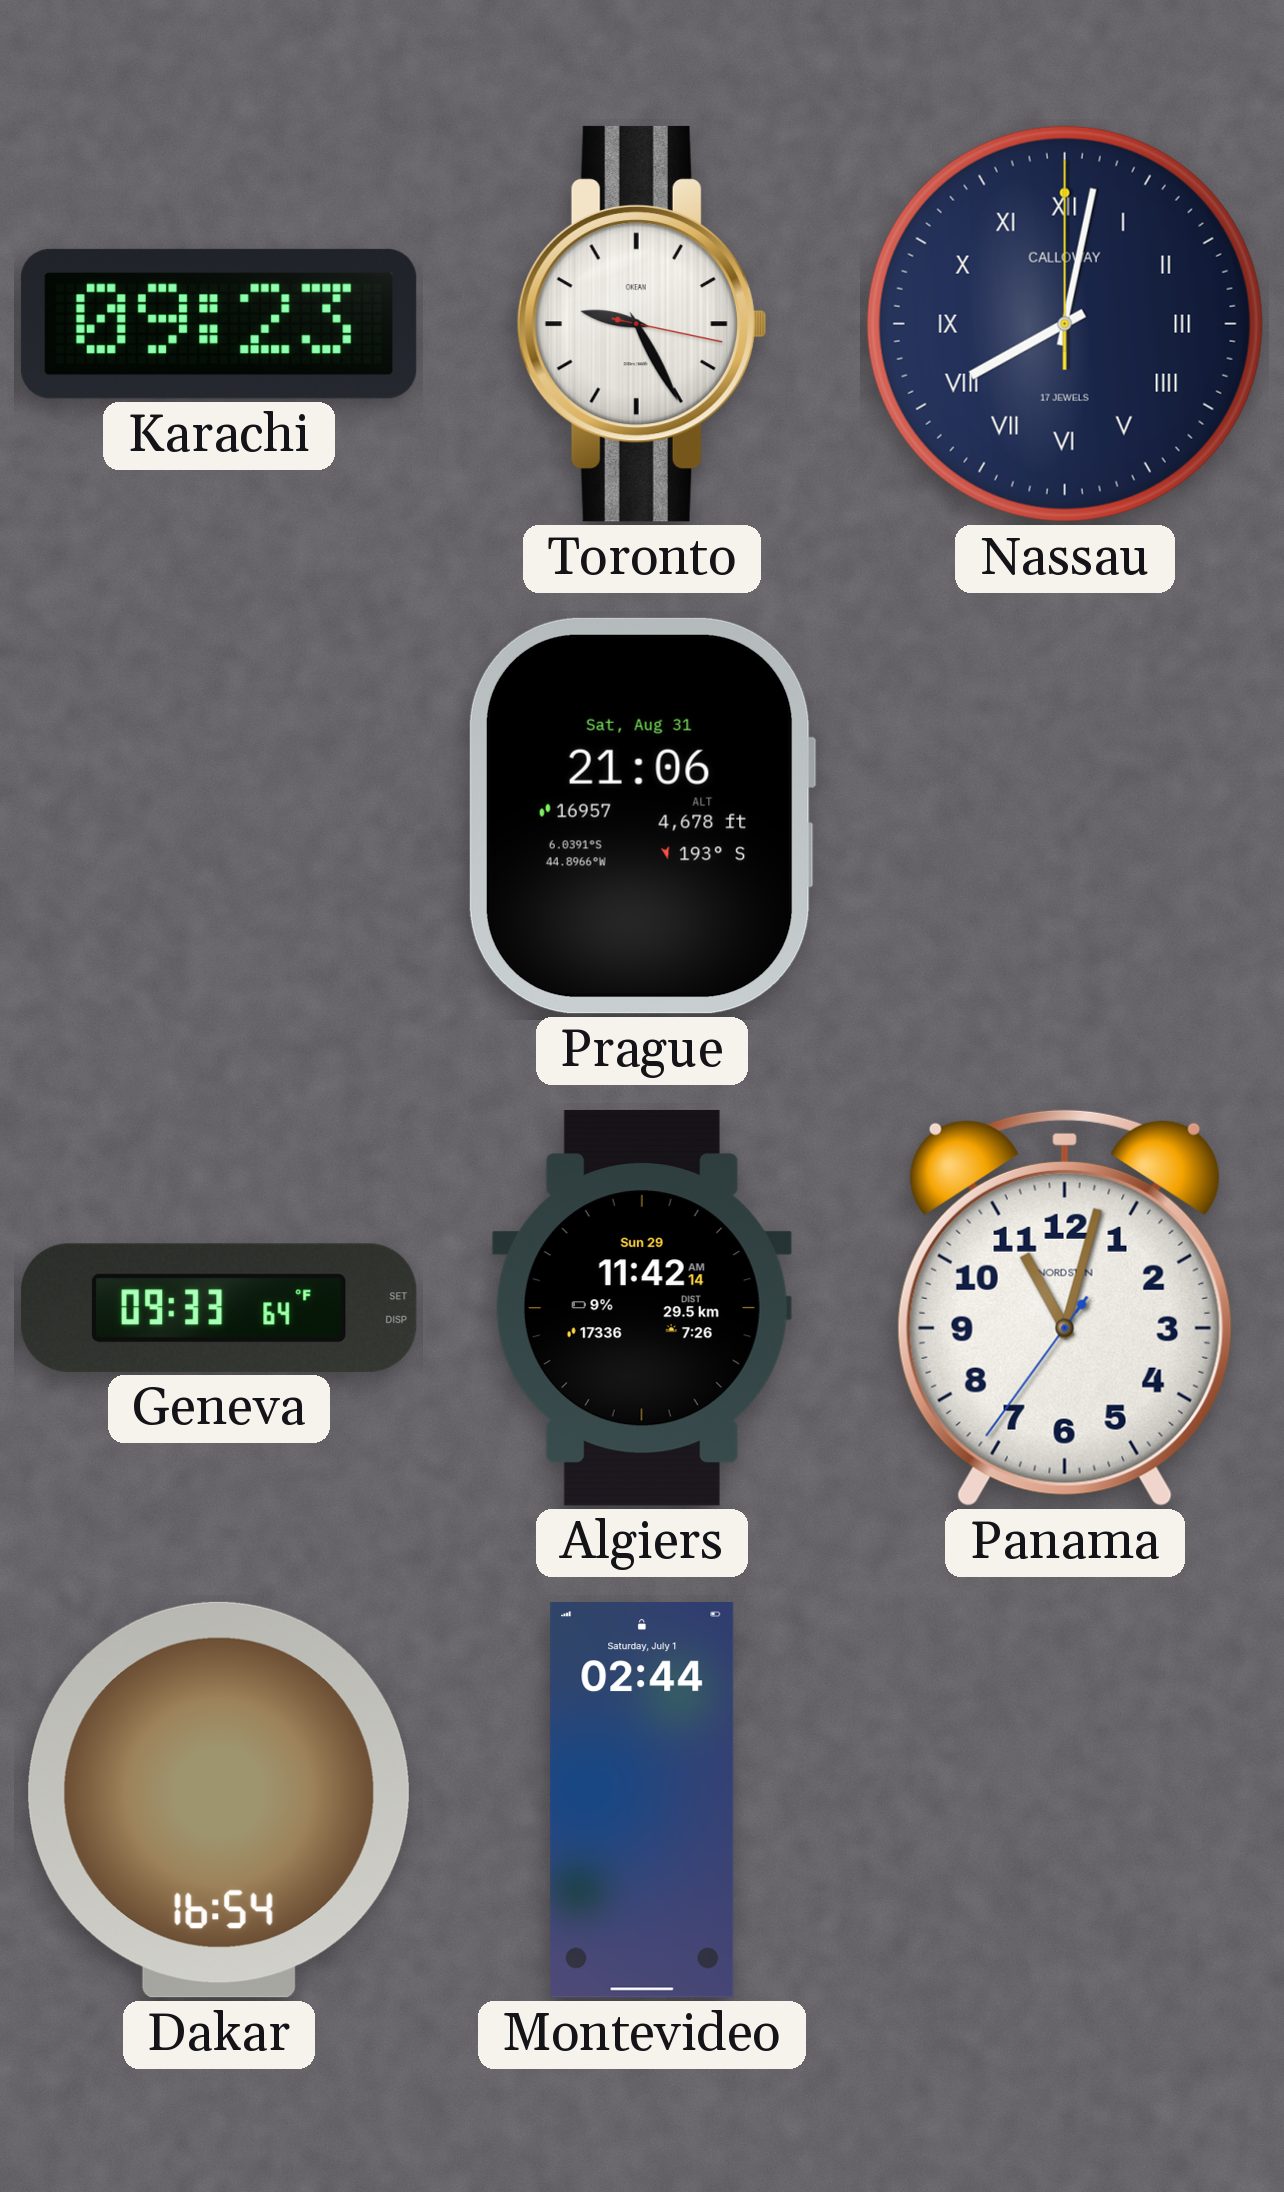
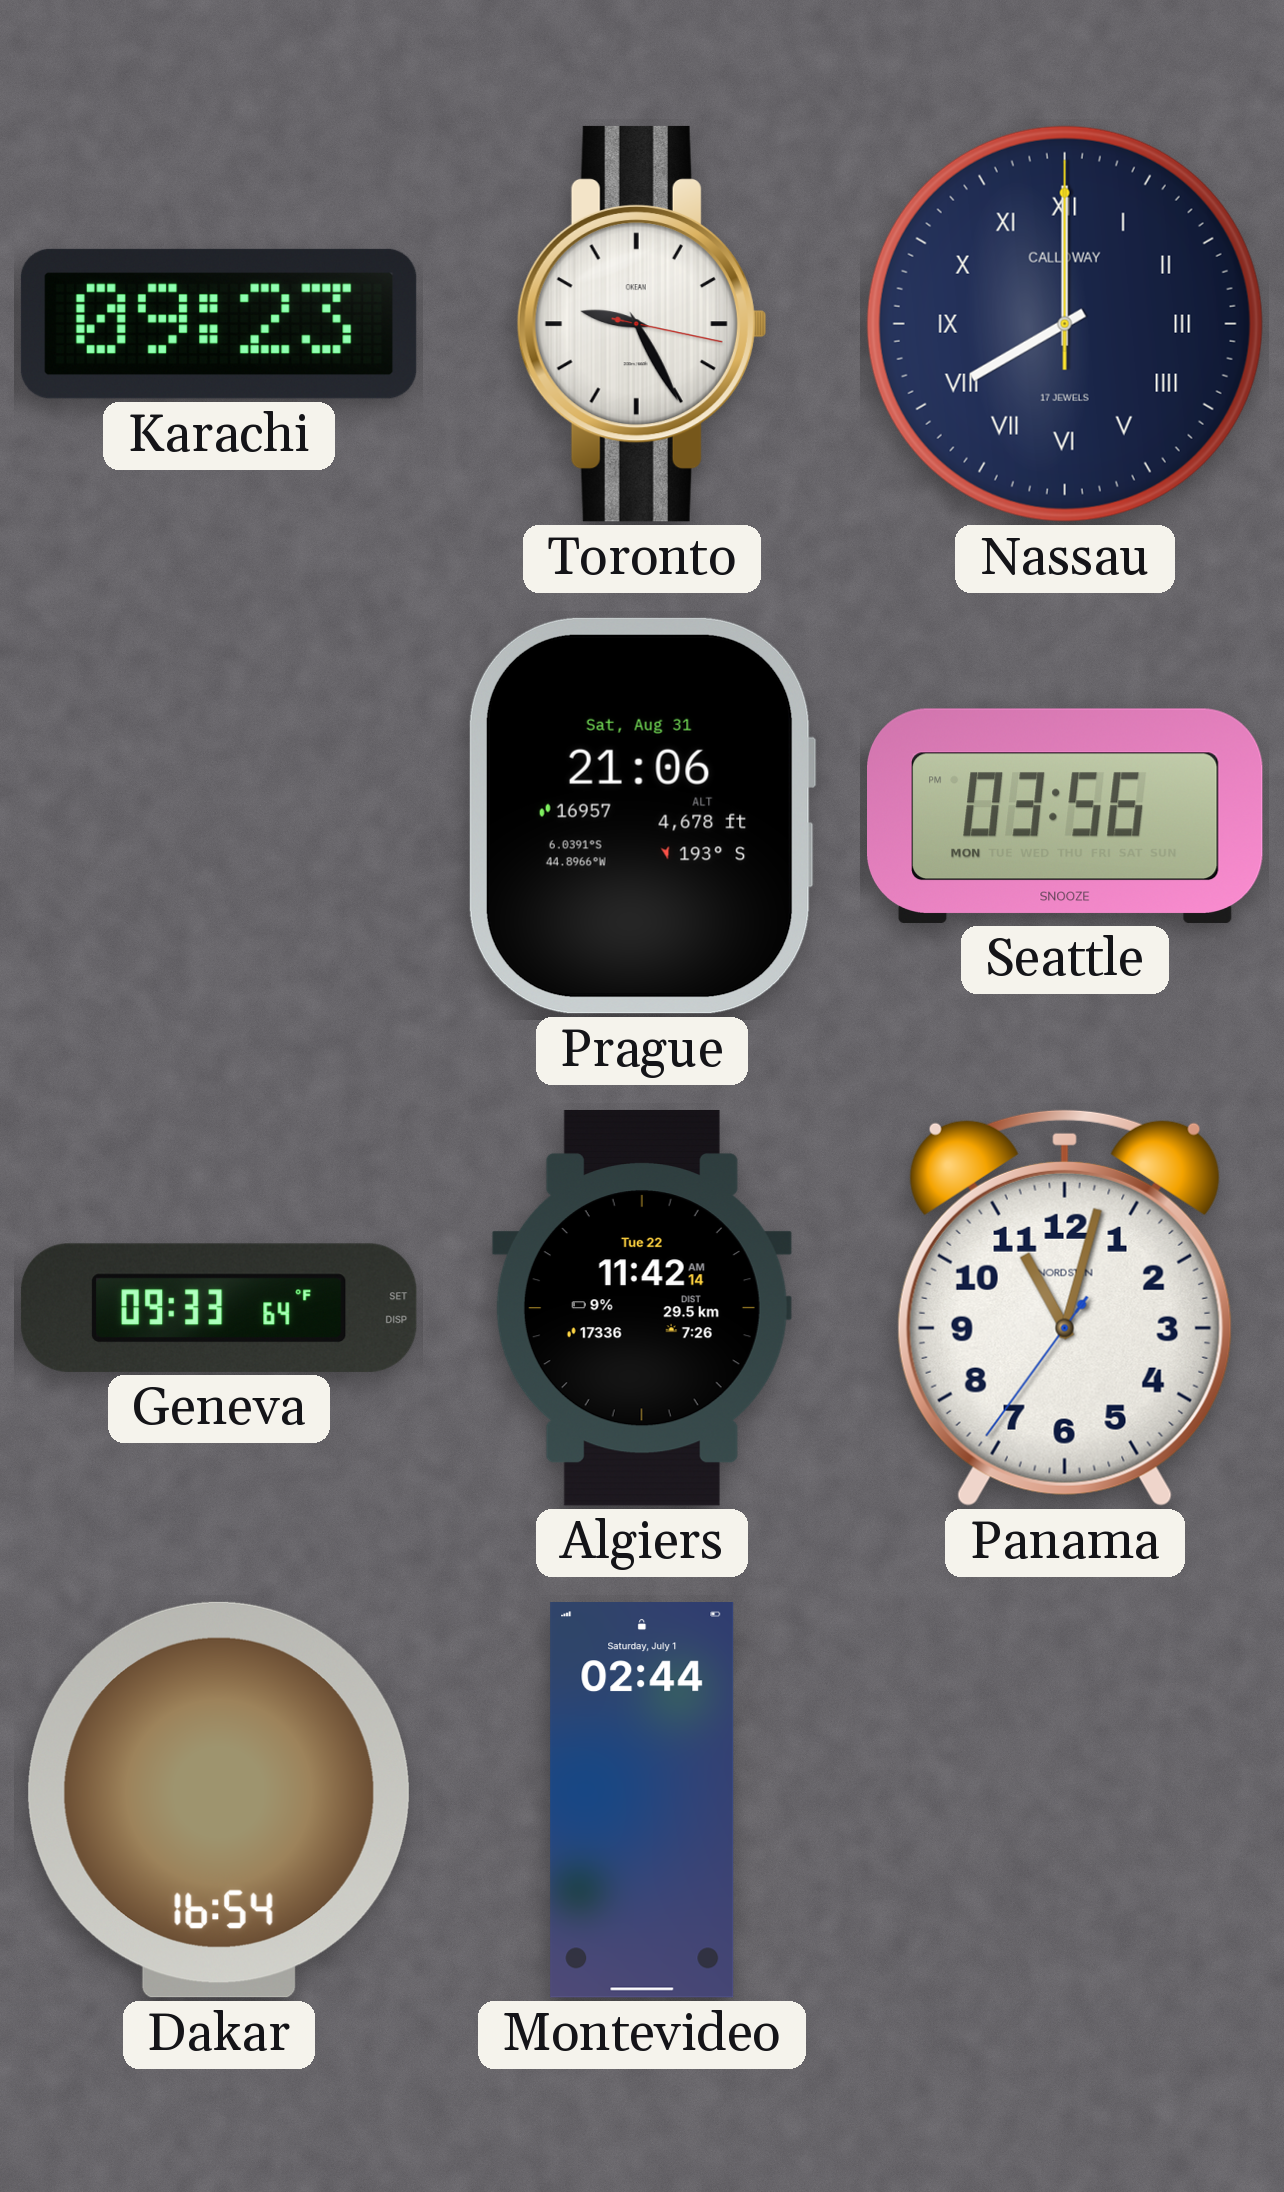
Nassau: 8:02 -> 8:00 (1065, 324)
Seattle: none -> 03:56 (1066, 816)
Algiers date: Sun 29 -> Tue 22 (642, 1308)
